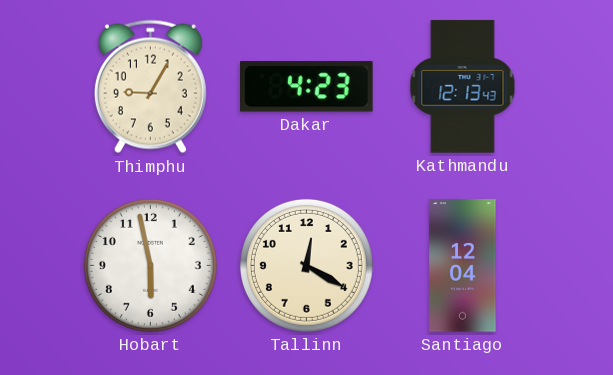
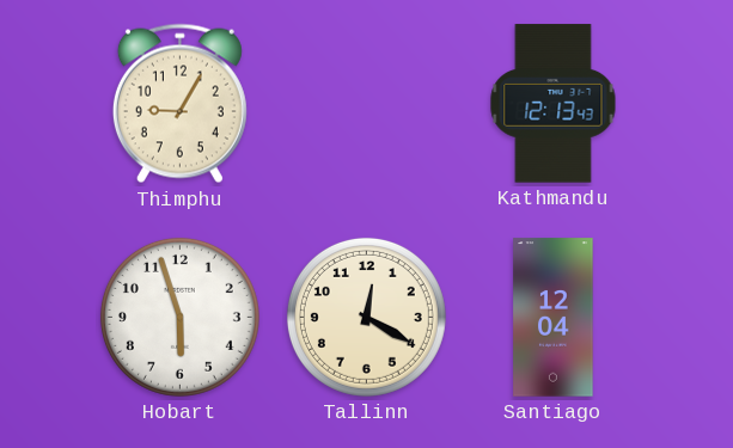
Dakar: 4:23 -> none (307, 87)
Hobart: 5:58 -> 5:57 (179, 317)
